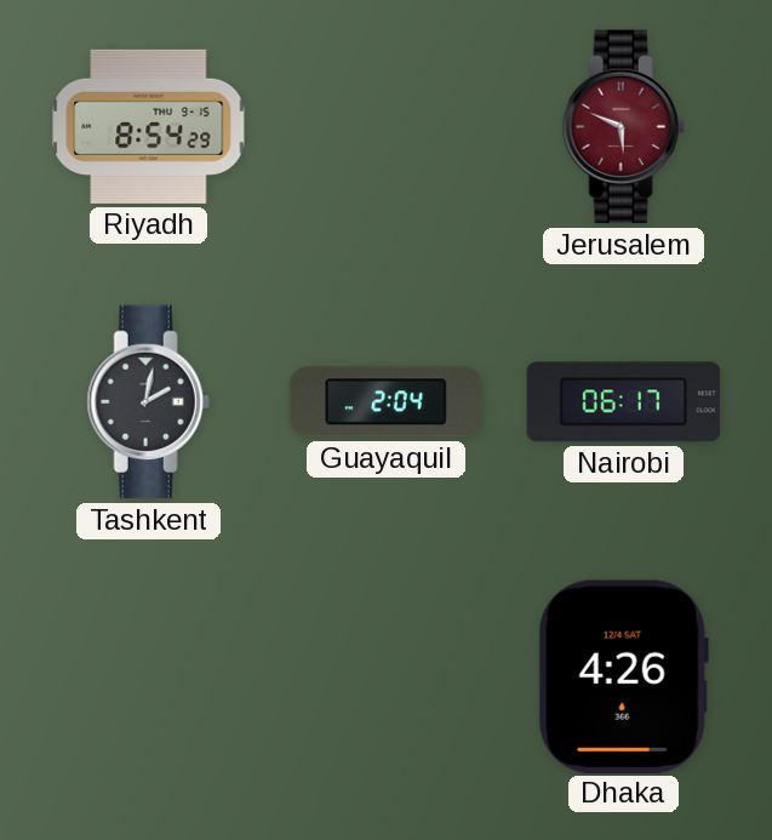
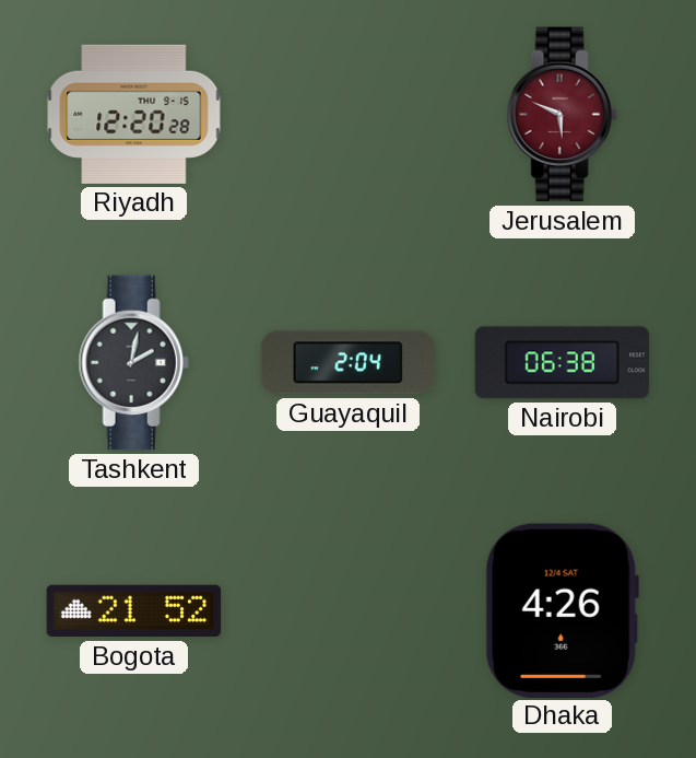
Riyadh: 8:54 -> 12:20 (134, 114)
Nairobi: 06:17 -> 06:38 (563, 363)
Bogota: none -> 21:52 (134, 611)
